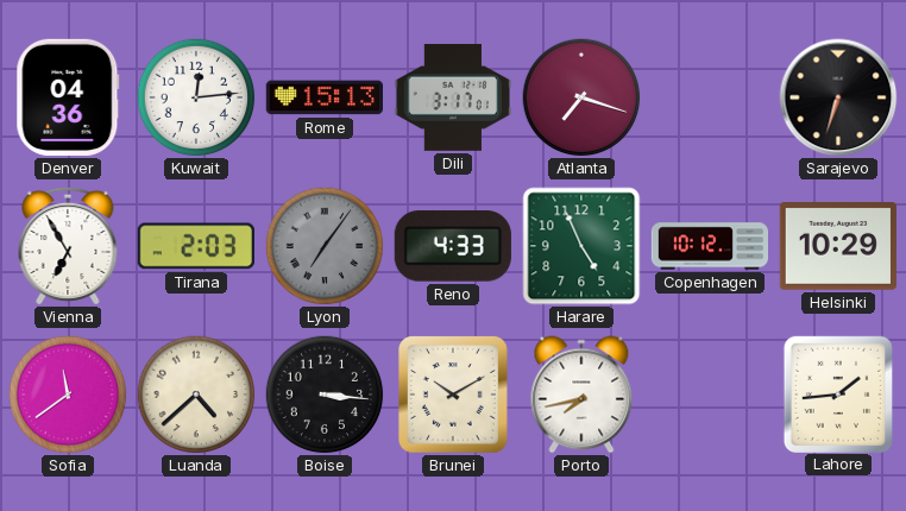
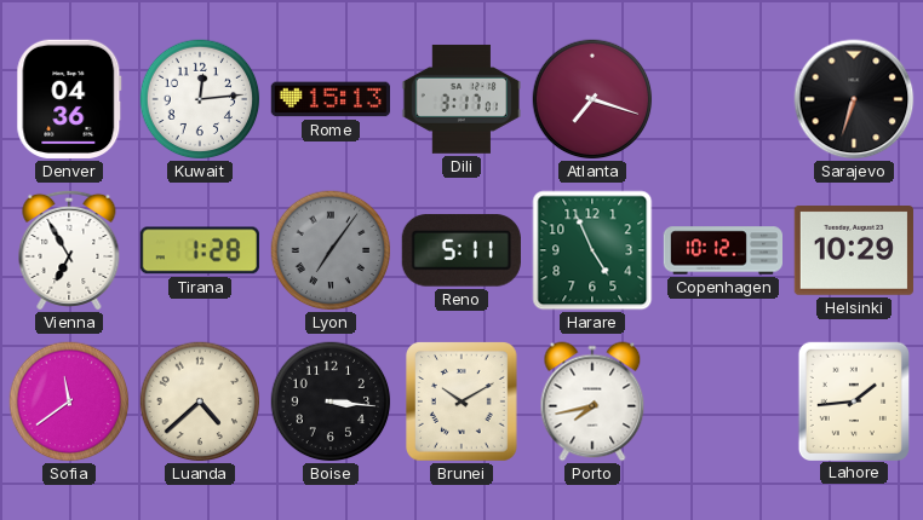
Tirana: 2:03 -> 1:28 (200, 250)
Reno: 4:33 -> 5:11 (461, 250)
